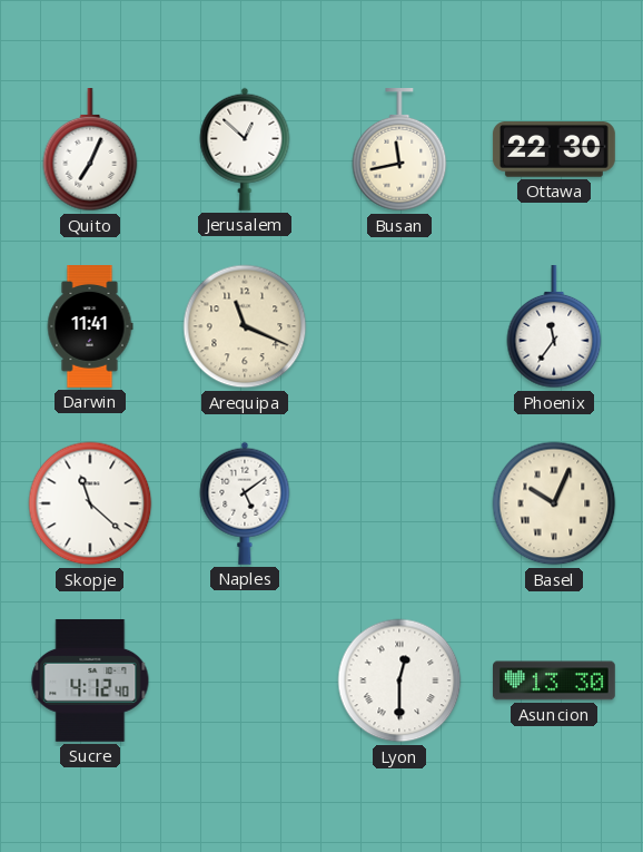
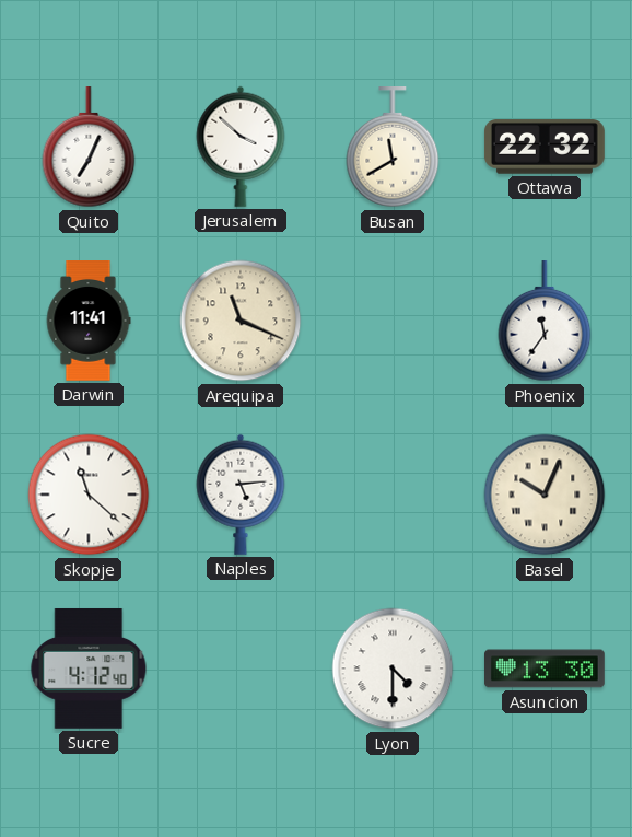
Jerusalem: 12:52 -> 3:52 (241, 147)
Busan: 11:43 -> 11:40 (393, 148)
Ottawa: 22:30 -> 22:32 (545, 147)
Naples: 5:09 -> 5:14 (241, 495)
Lyon: 12:30 -> 4:30 (393, 669)
